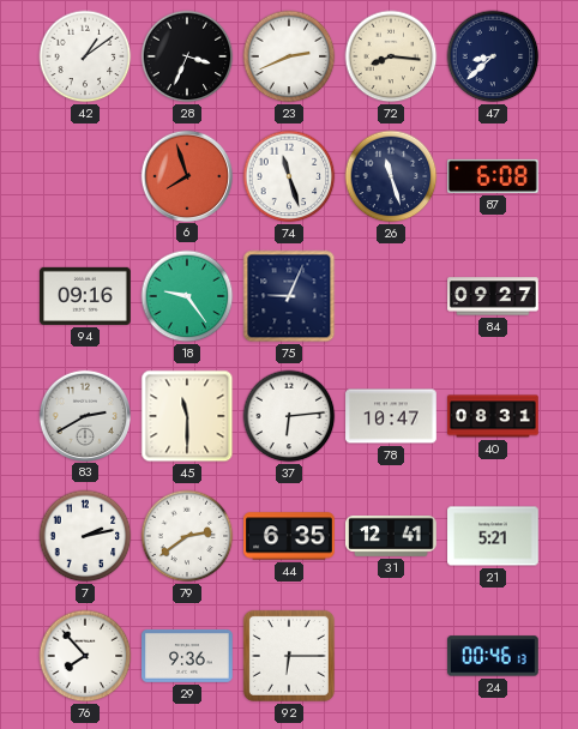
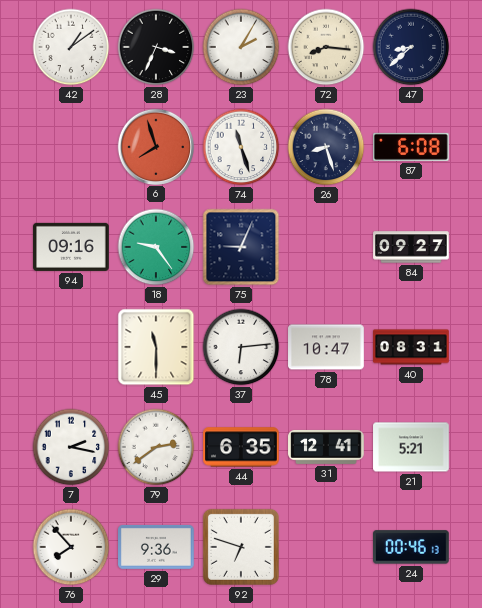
23: 2:41 -> 2:05 (241, 47)
26: 11:27 -> 8:27 (326, 147)
83: 2:40 -> none (84, 415)
7: 2:13 -> 2:17 (71, 447)
92: 6:15 -> 6:48 (241, 547)
